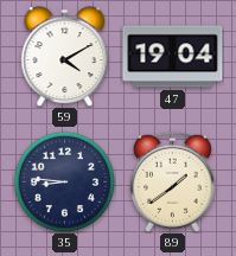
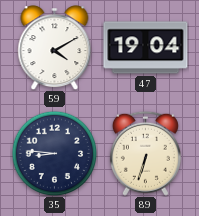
89: 1:39 -> 6:33 (145, 153)
